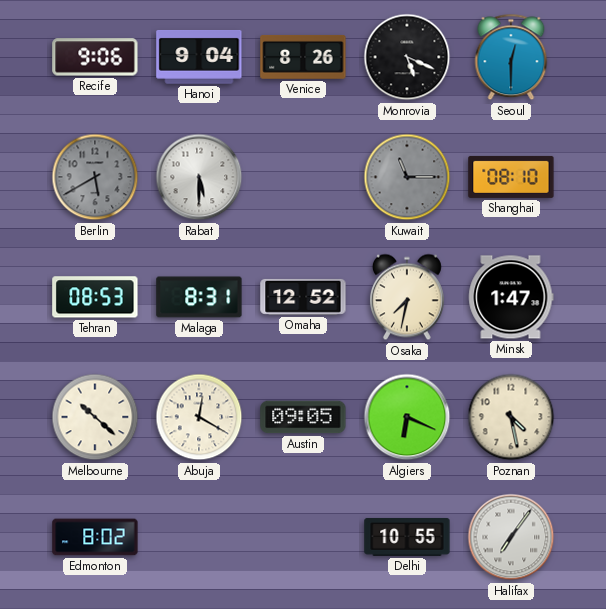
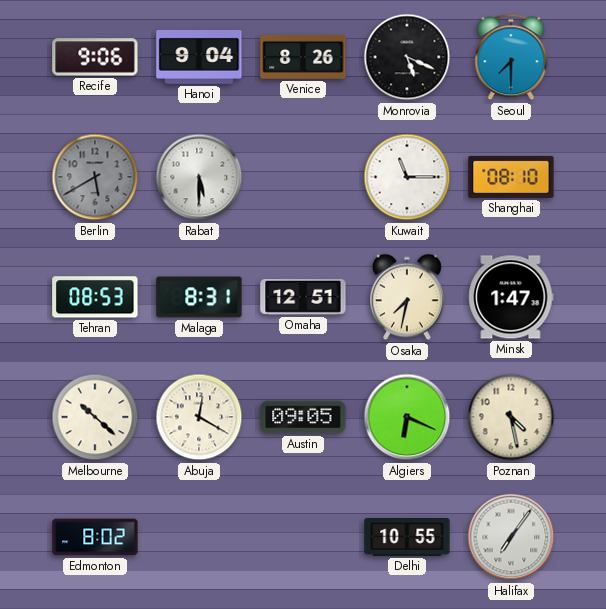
Seoul: 12:30 -> 7:30 (511, 57)
Kuwait dial: grey -> white (407, 177)
Omaha: 12:52 -> 12:51 (303, 297)
